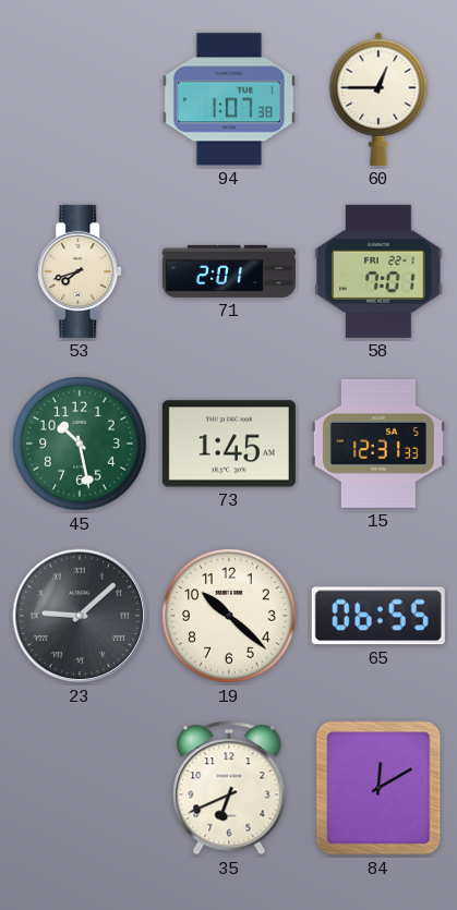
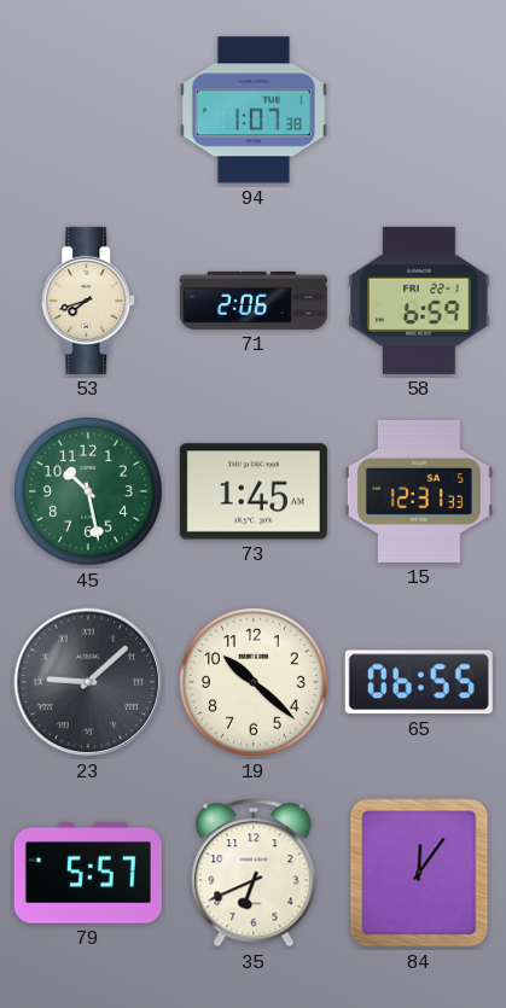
60: 12:45 -> none (378, 99)
71: 2:01 -> 2:06 (254, 301)
58: 7:01 -> 6:59 (419, 301)
79: none -> 5:57 (88, 874)
84: 12:10 -> 12:06 (419, 873)
